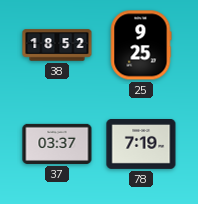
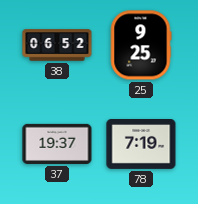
38: 18:52 -> 06:52 (57, 45)
37: 03:37 -> 19:37 (57, 144)
